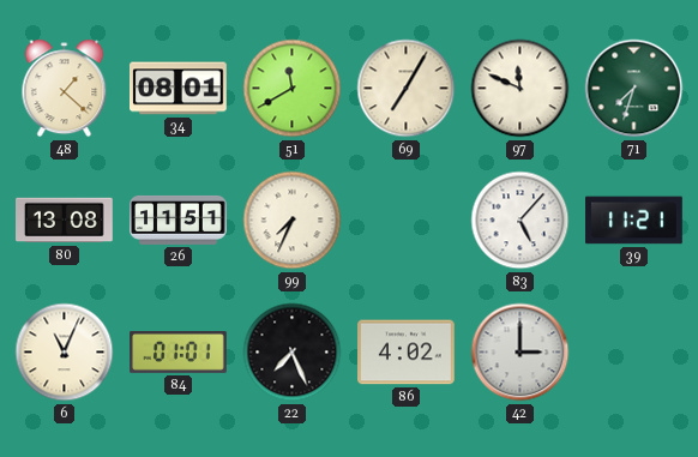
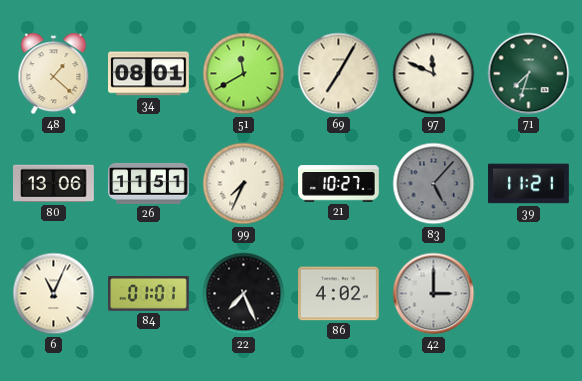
80: 13:08 -> 13:06 (54, 184)
21: none -> 10:27 (339, 184)
83 dial: white -> grey (434, 184)
